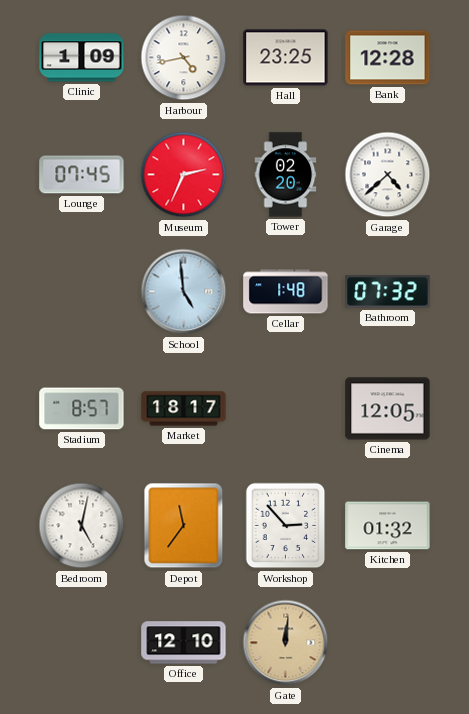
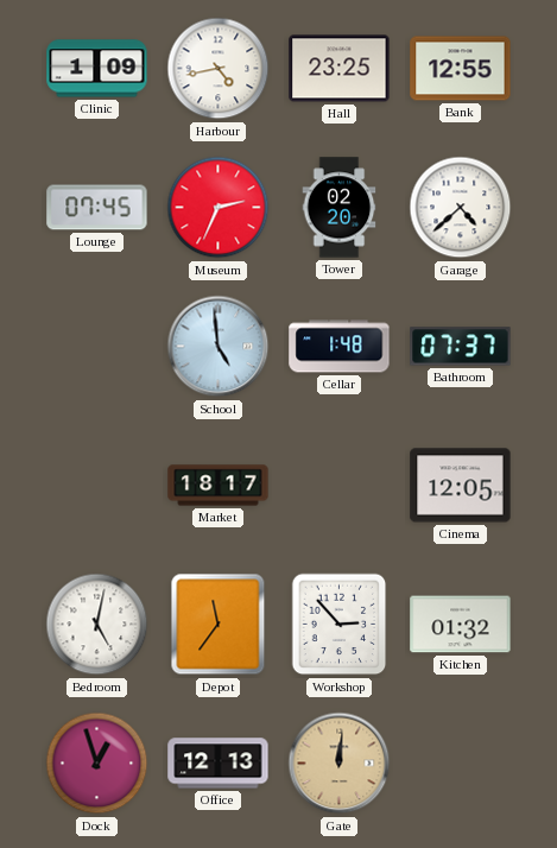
Bank: 12:28 -> 12:55 (461, 69)
Bathroom: 07:32 -> 07:37 (461, 347)
Stadium: 8:57 -> none (82, 409)
Dock: none -> 12:57 (97, 764)
Office: 12:10 -> 12:13 (219, 764)
